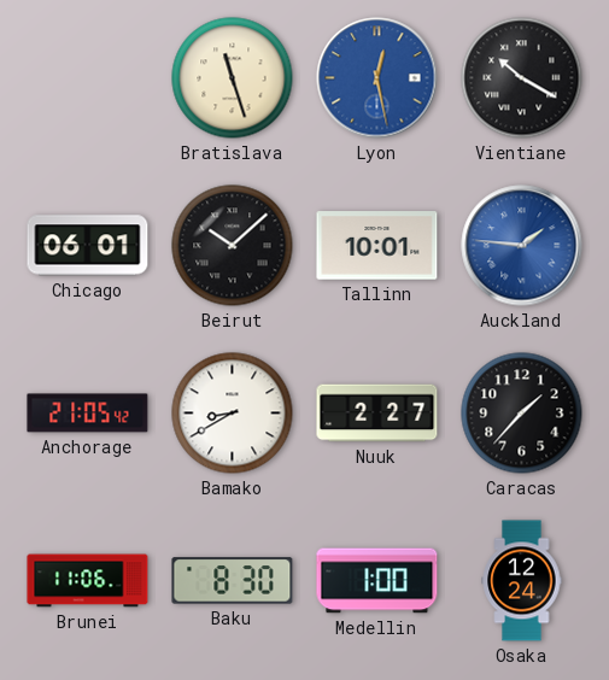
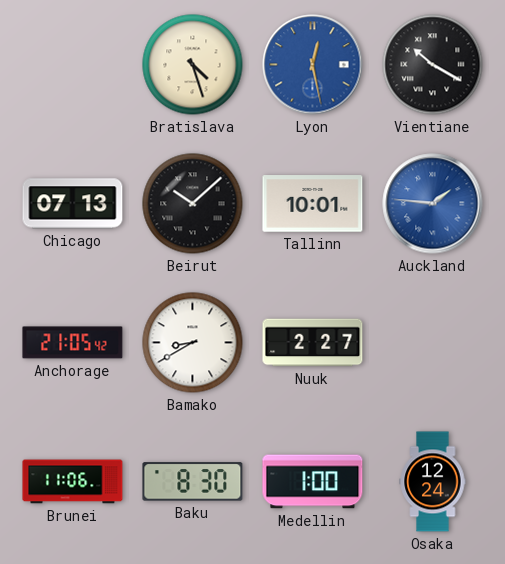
Bratislava: 11:27 -> 4:27 (193, 65)
Chicago: 06:01 -> 07:13 (73, 204)
Caracas: 1:37 -> none (522, 414)
